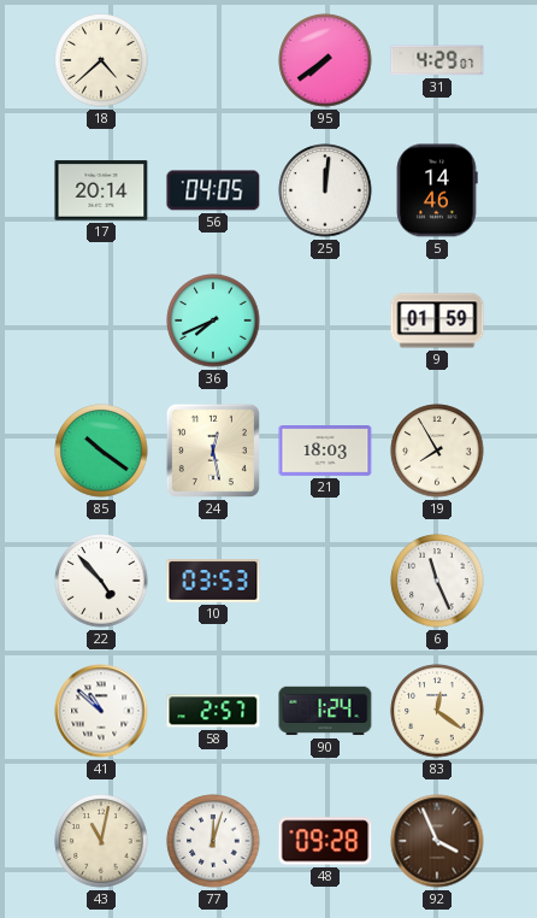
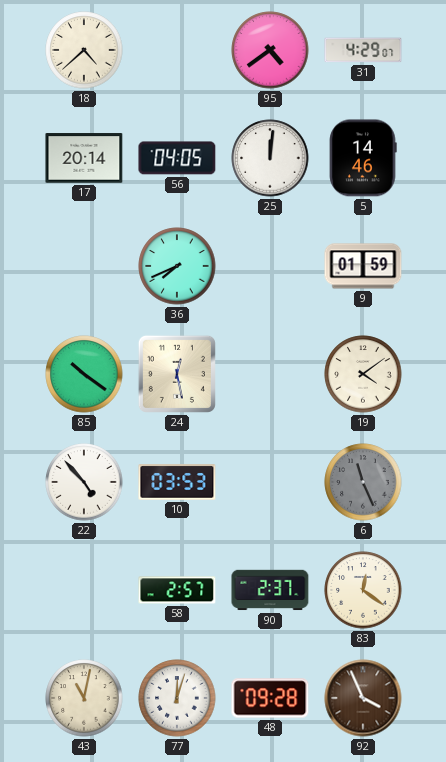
95: 7:39 -> 4:39 (270, 50)
21: 18:03 -> none (325, 452)
19: 7:55 -> 4:09 (363, 374)
6 dial: white -> grey (363, 482)
41: 10:52 -> none (101, 711)
90: 1:24 -> 2:37 (270, 590)
